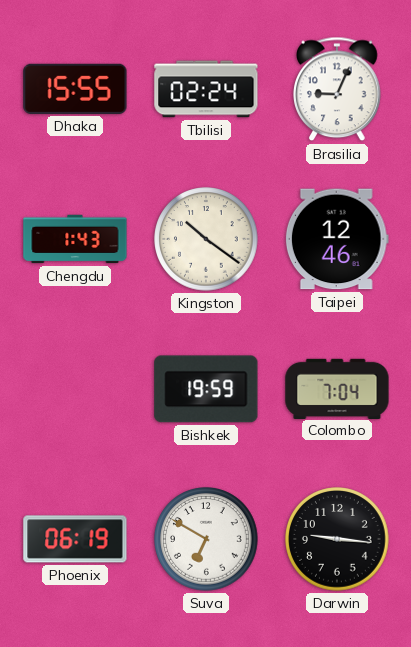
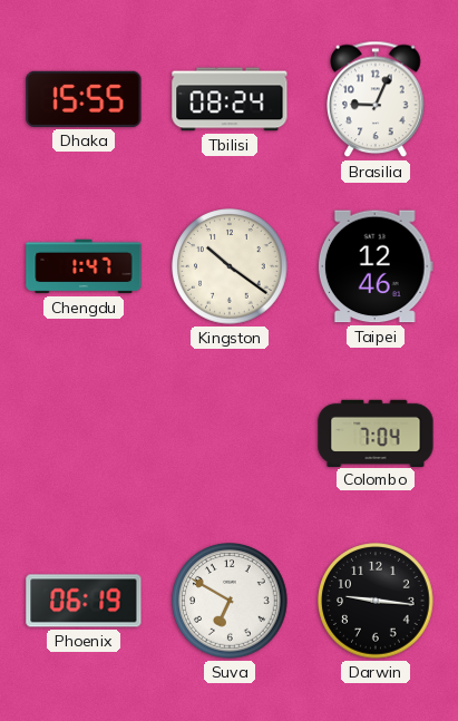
Tbilisi: 02:24 -> 08:24 (230, 99)
Chengdu: 1:43 -> 1:47 (84, 266)
Bishkek: 19:59 -> none (206, 389)
